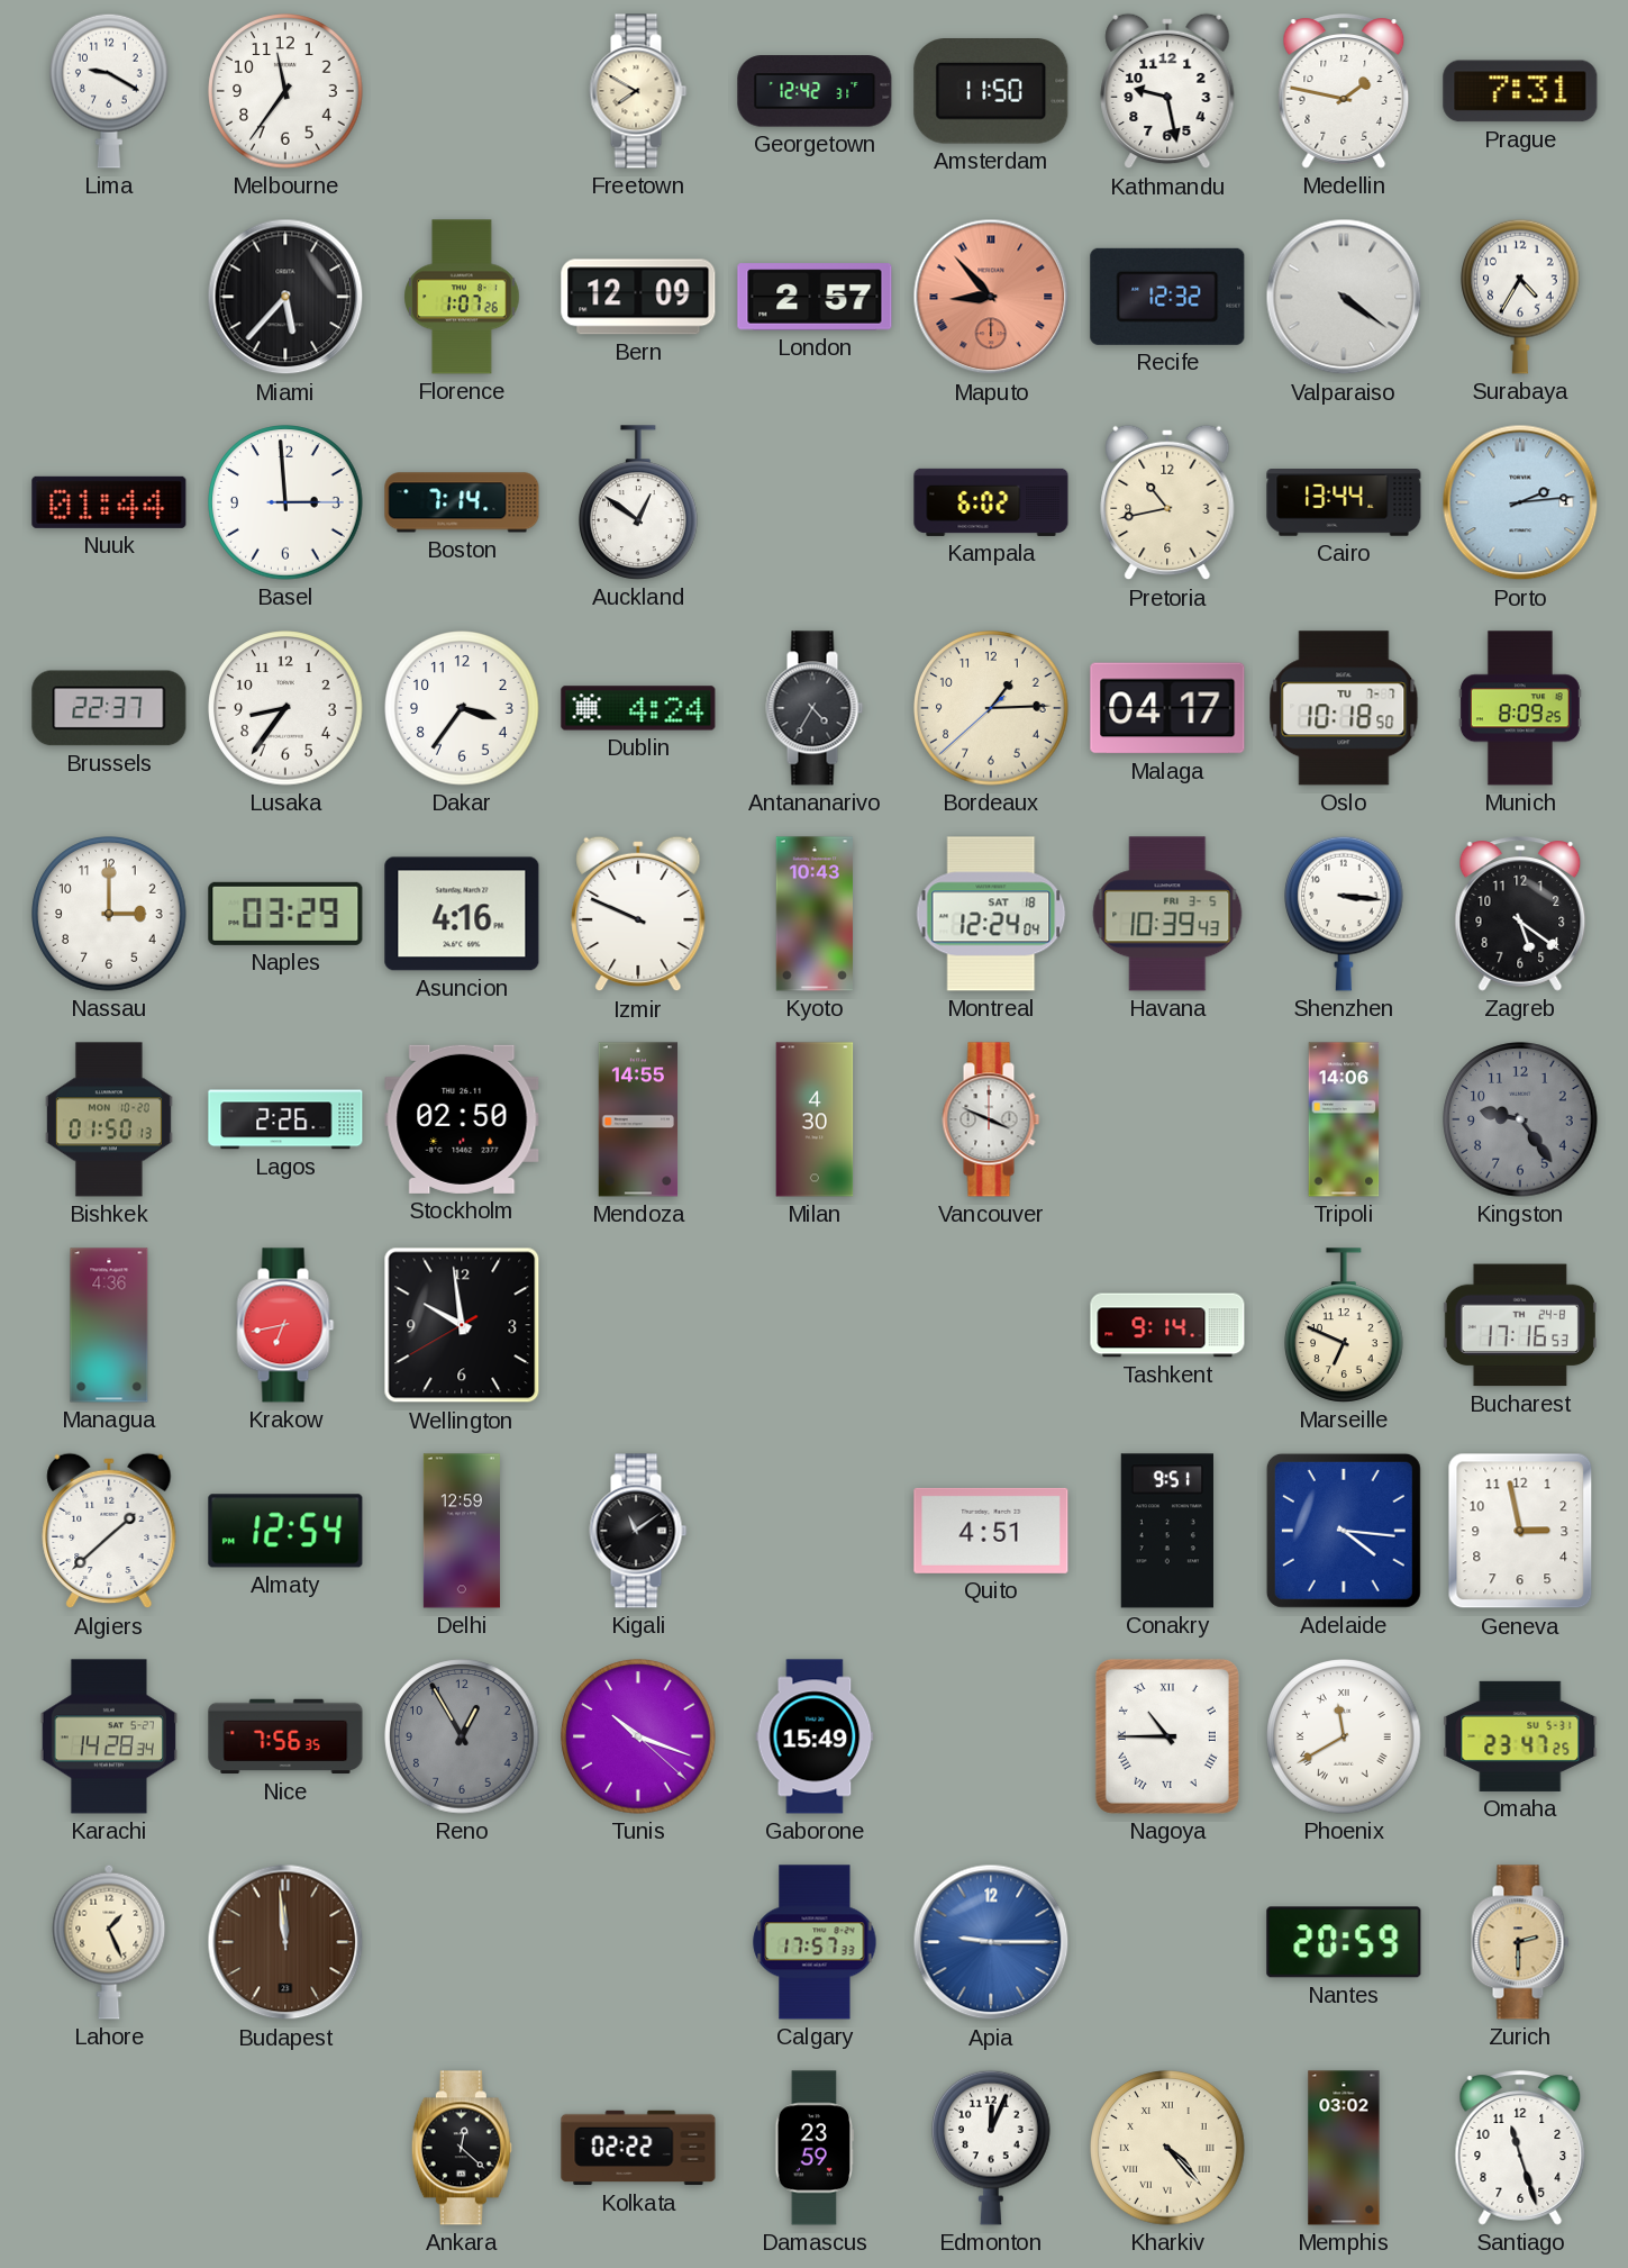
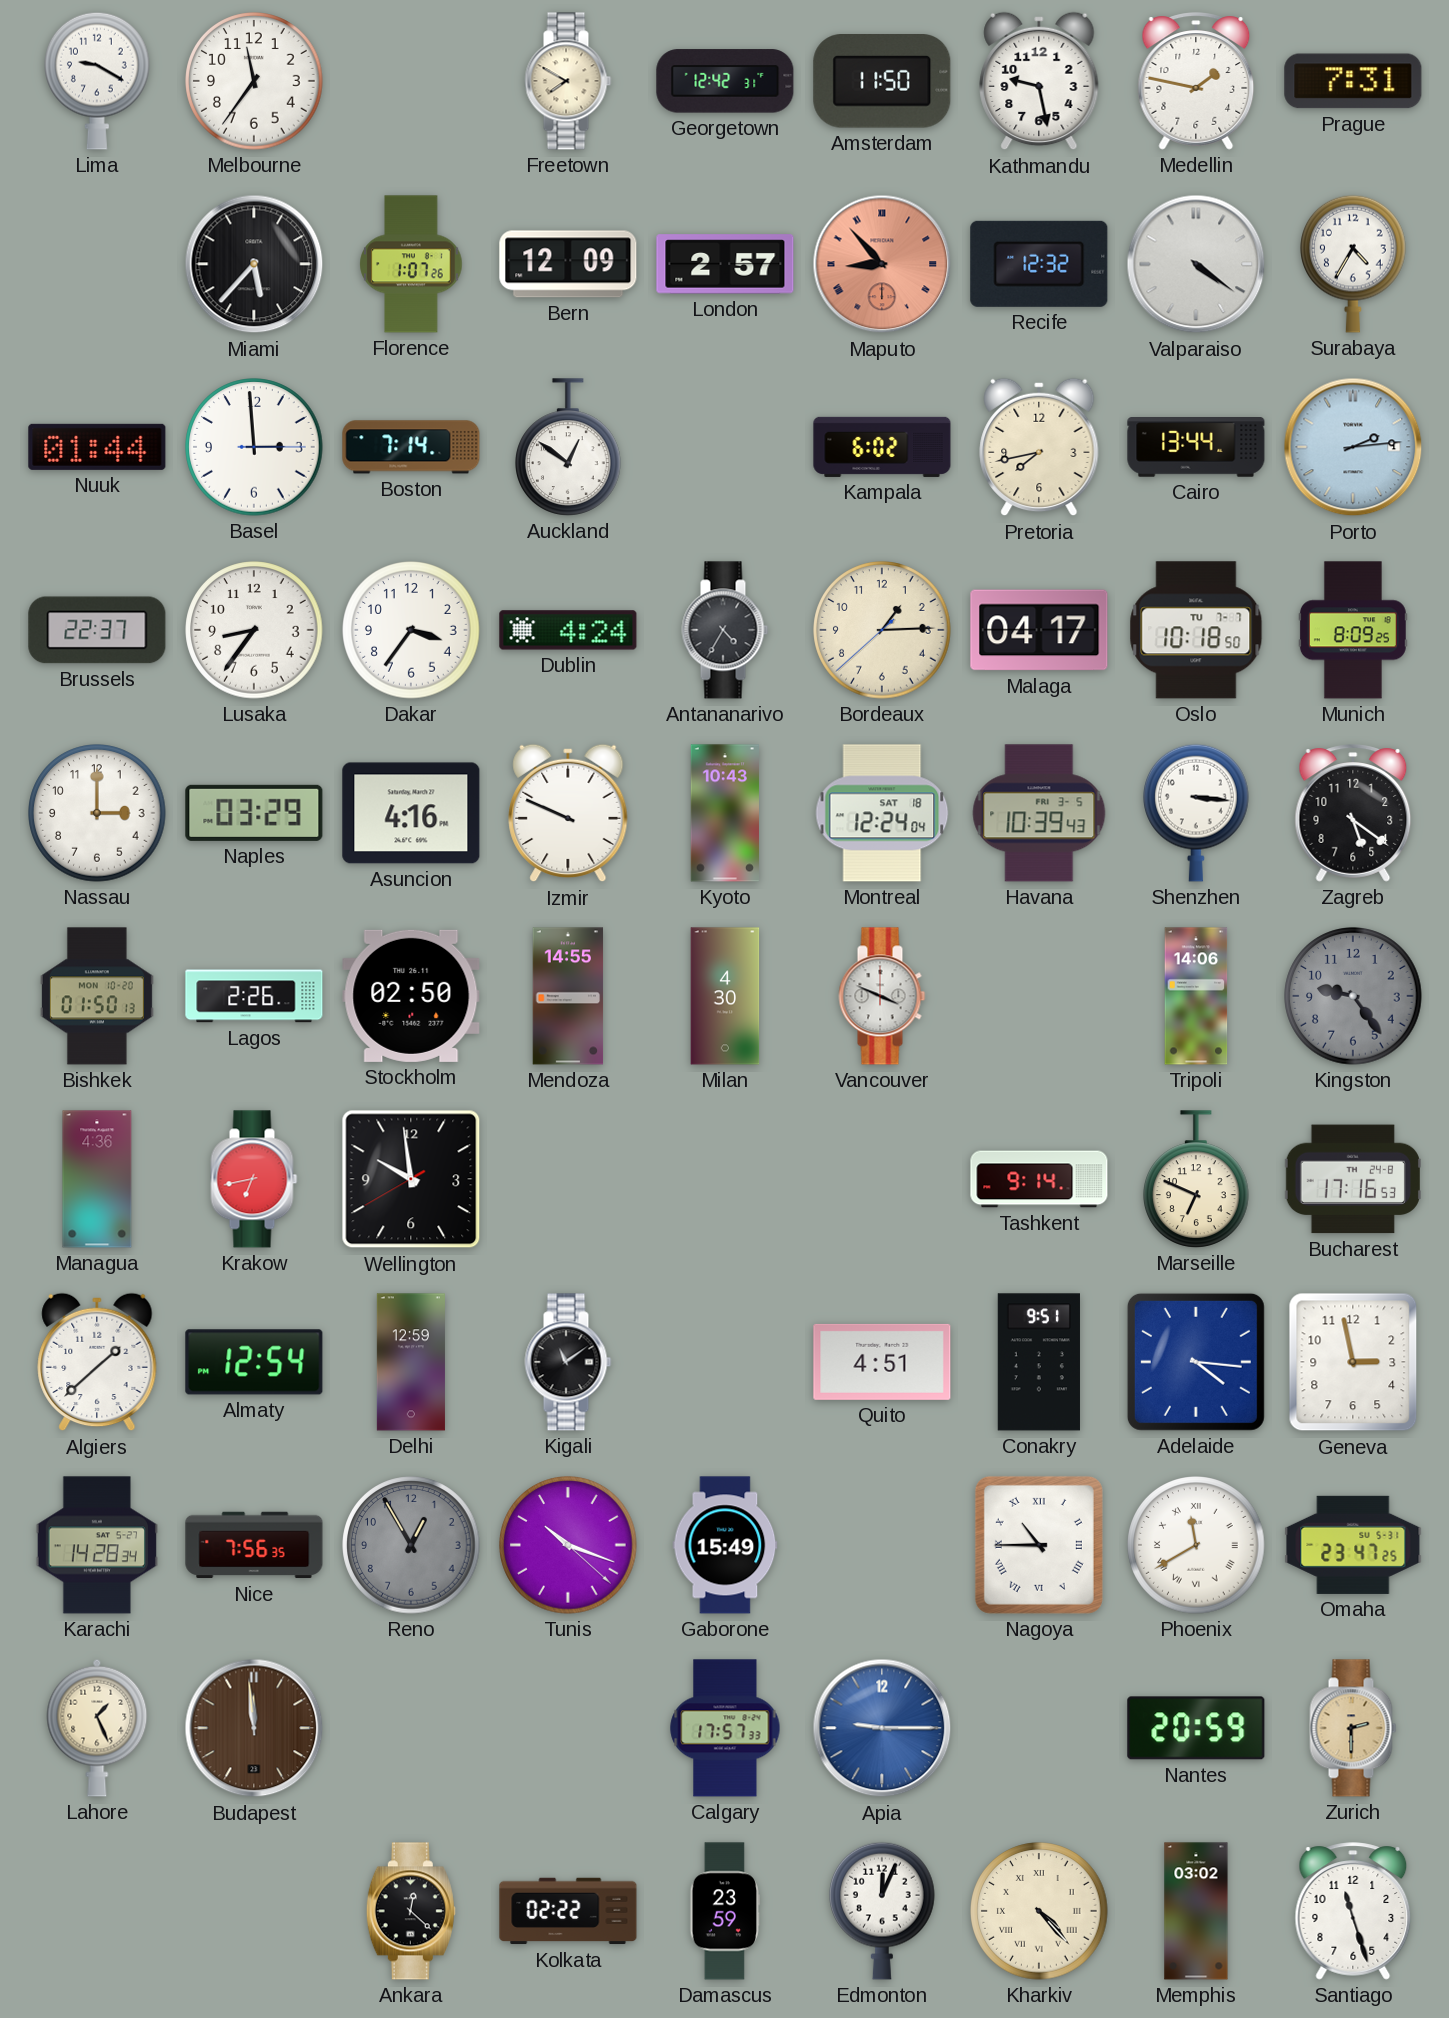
Pretoria: 10:43 -> 7:43 (1039, 447)
